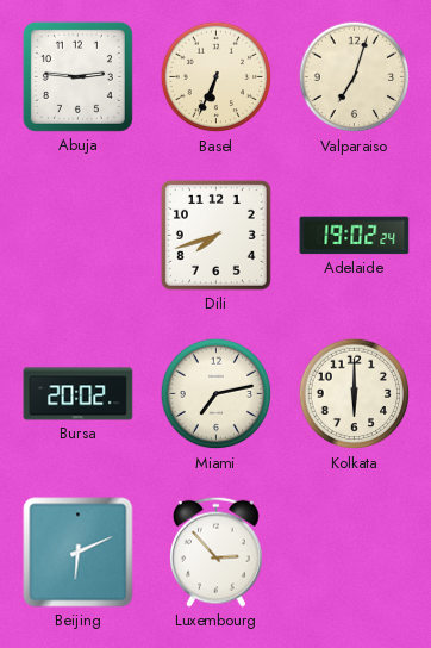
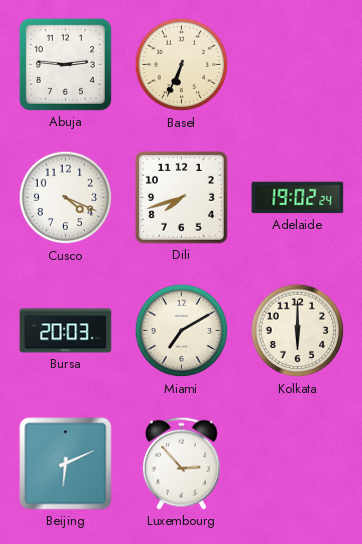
Valparaiso: 7:03 -> none (355, 77)
Cusco: none -> 4:19 (66, 198)
Bursa: 20:02 -> 20:03 (66, 331)
Miami: 7:13 -> 7:10 (182, 331)
